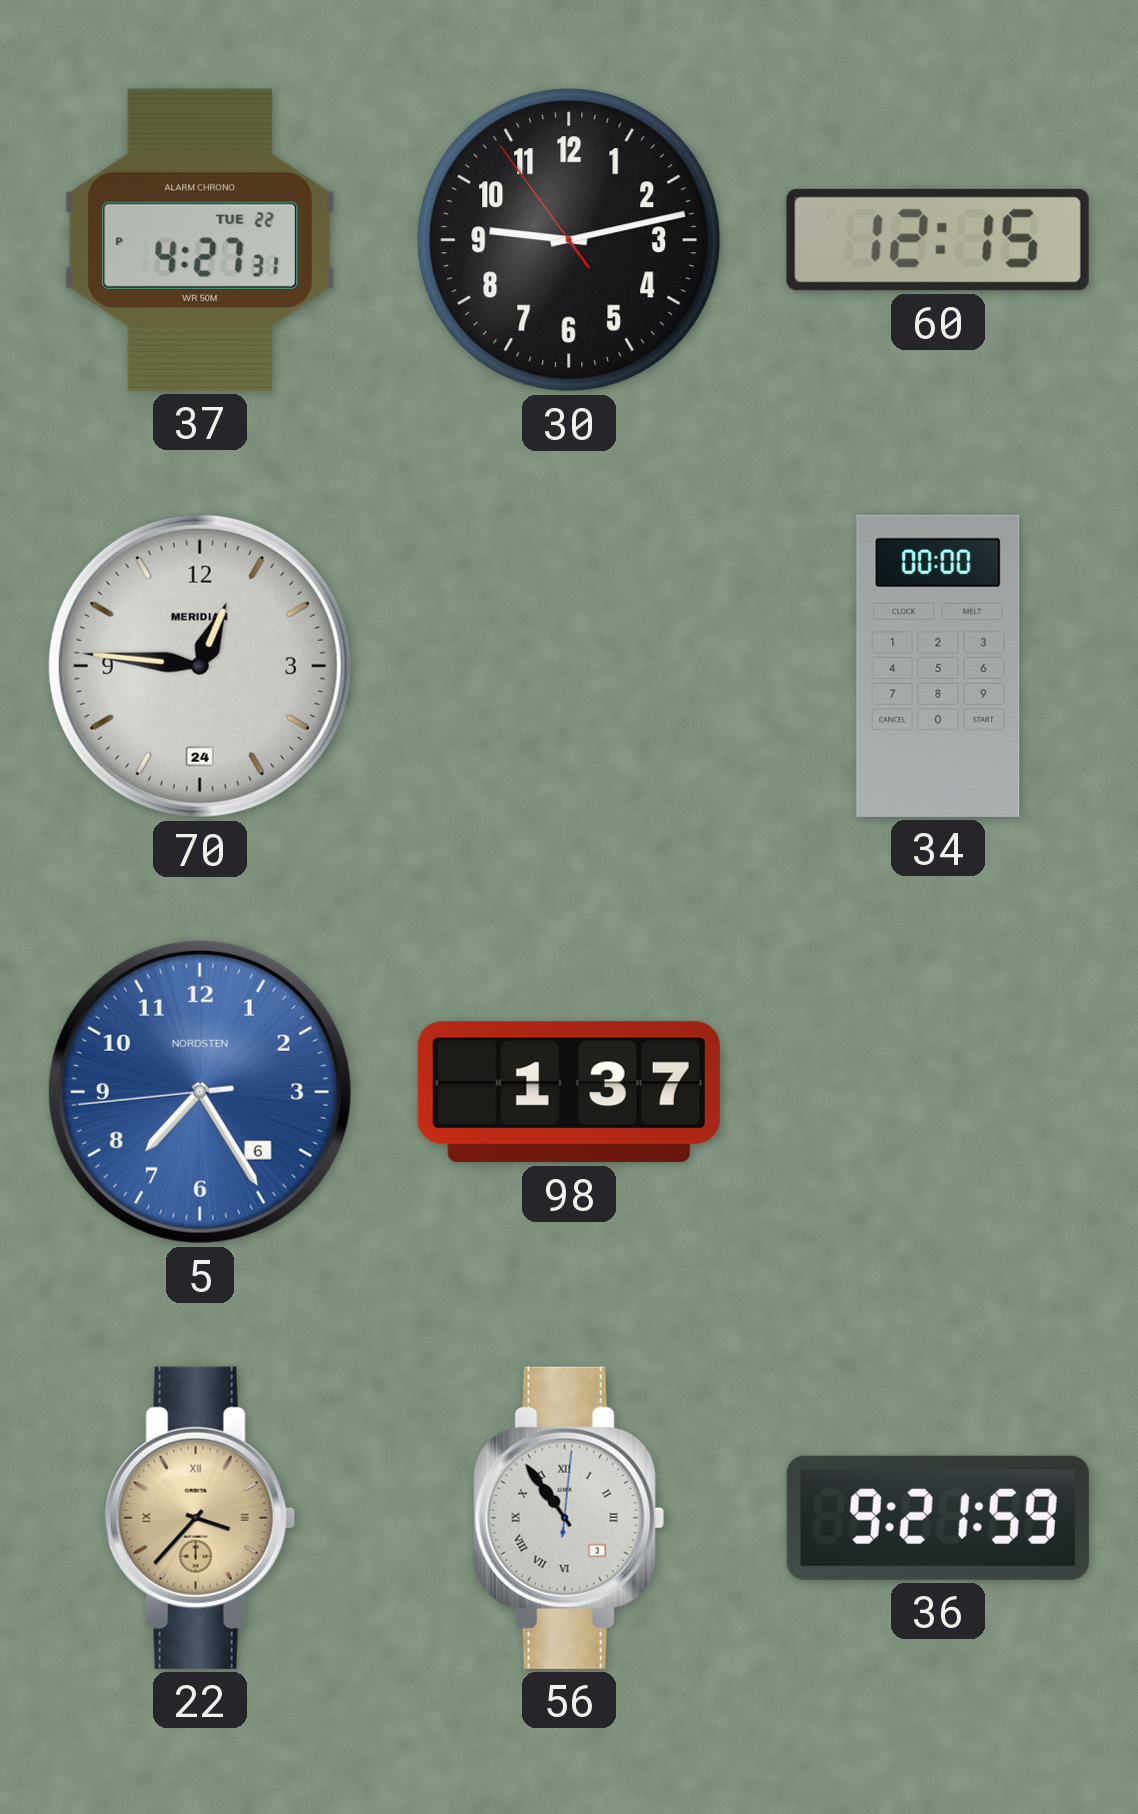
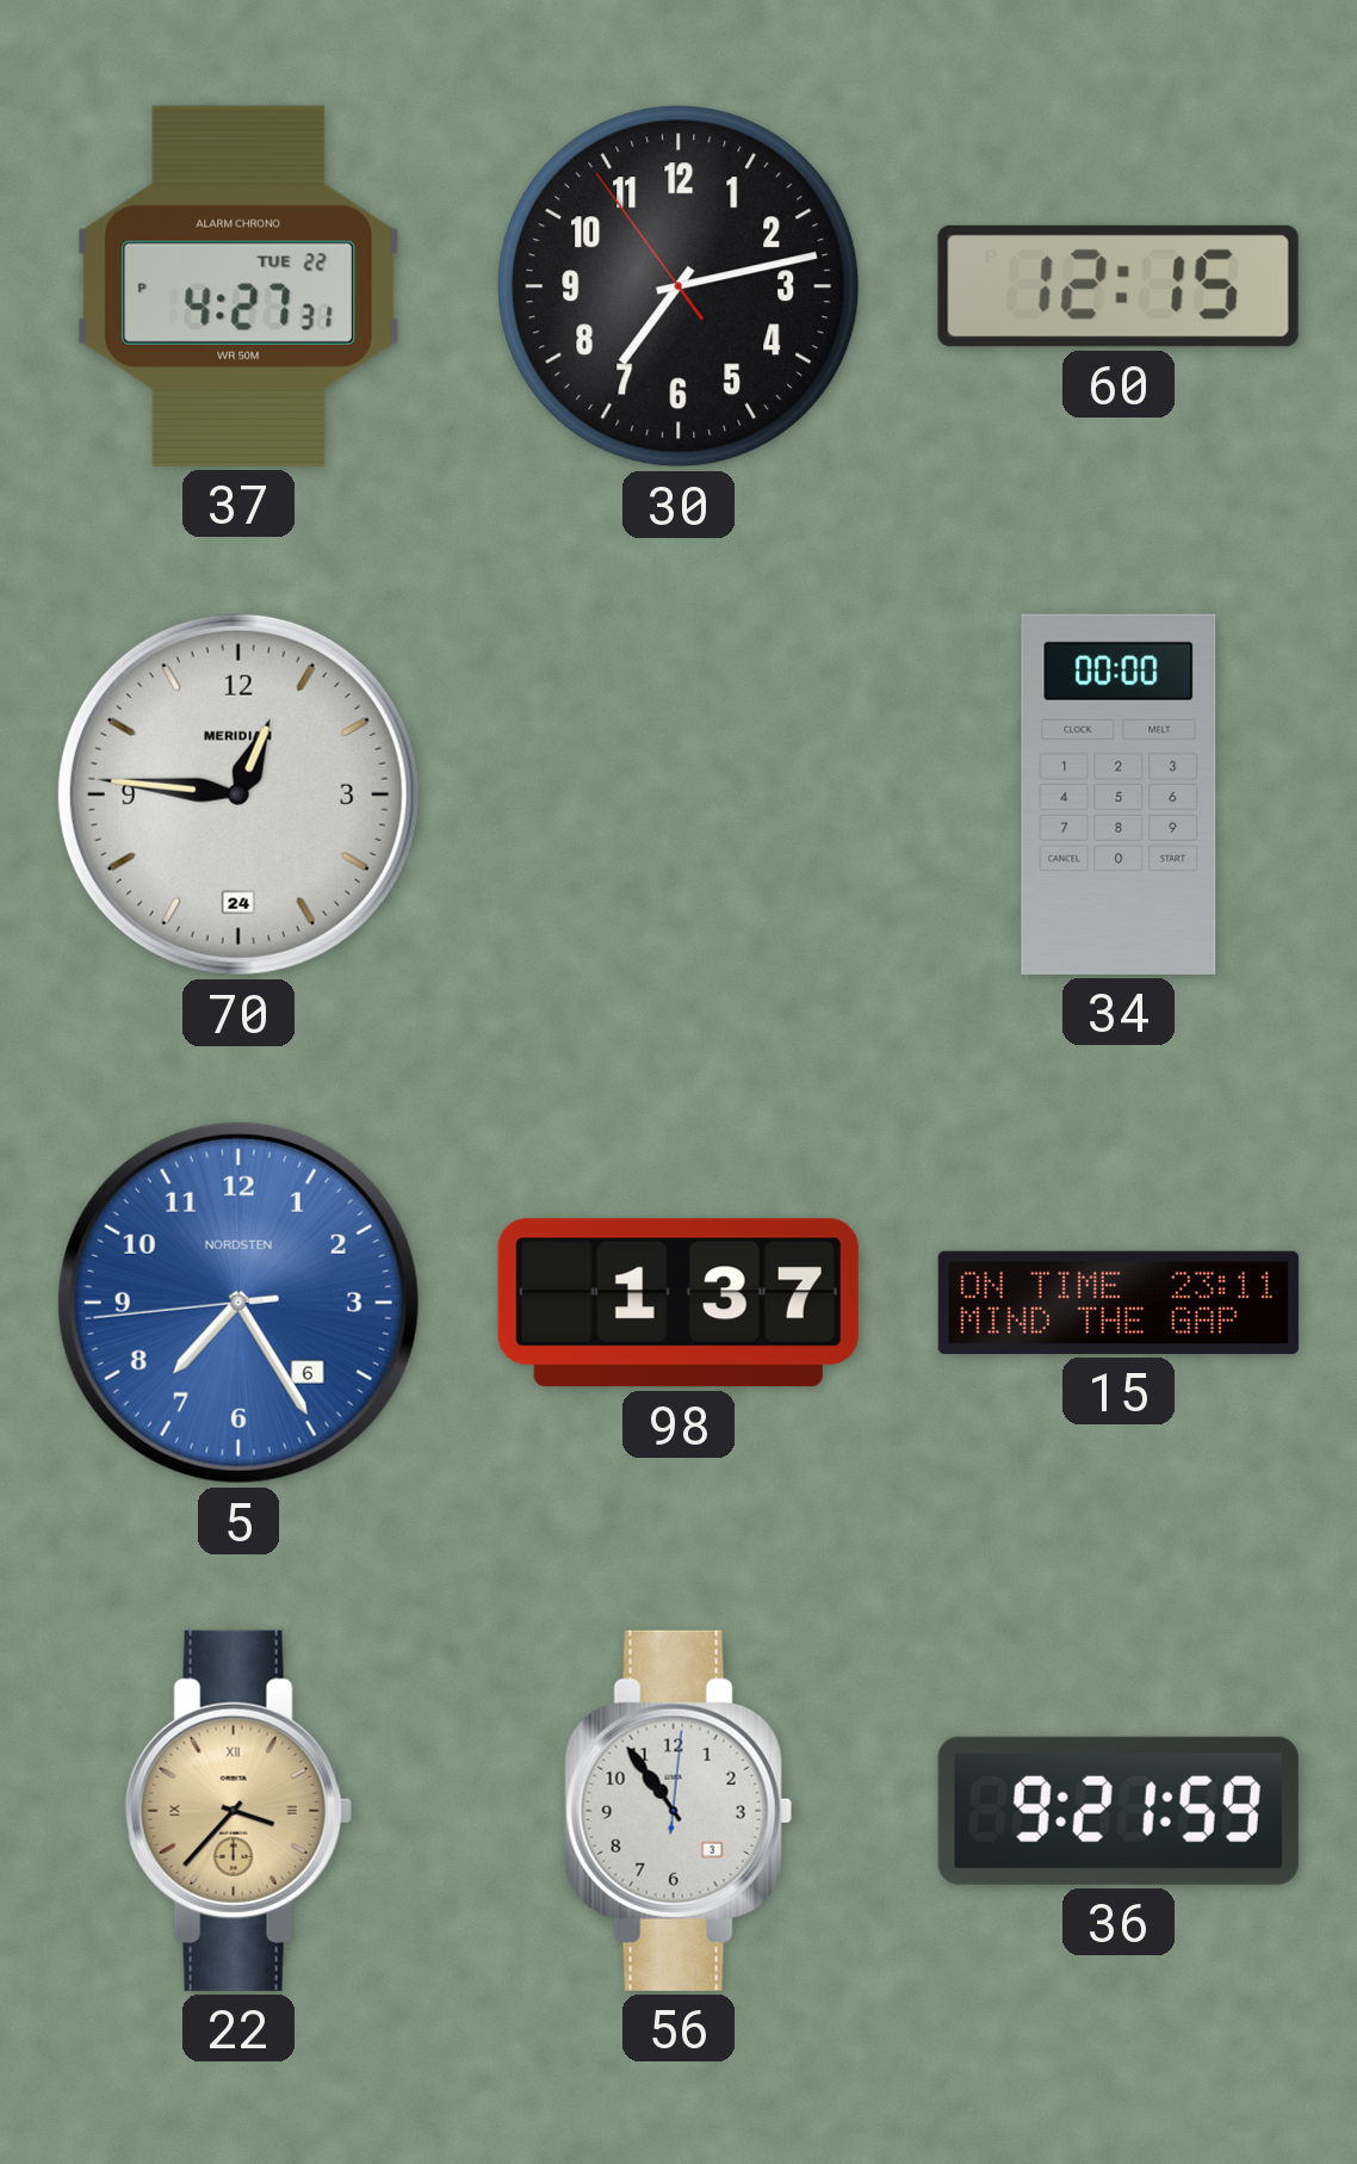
30: 9:12 -> 7:12 (679, 286)
15: none -> 23:11 (1119, 1303)
56 numerals: Roman -> Arabic (679, 1811)
